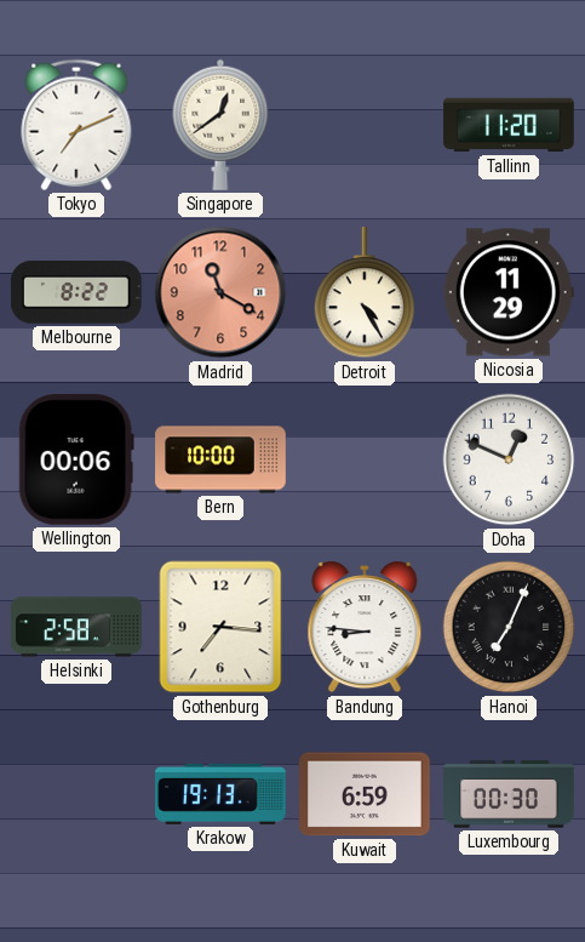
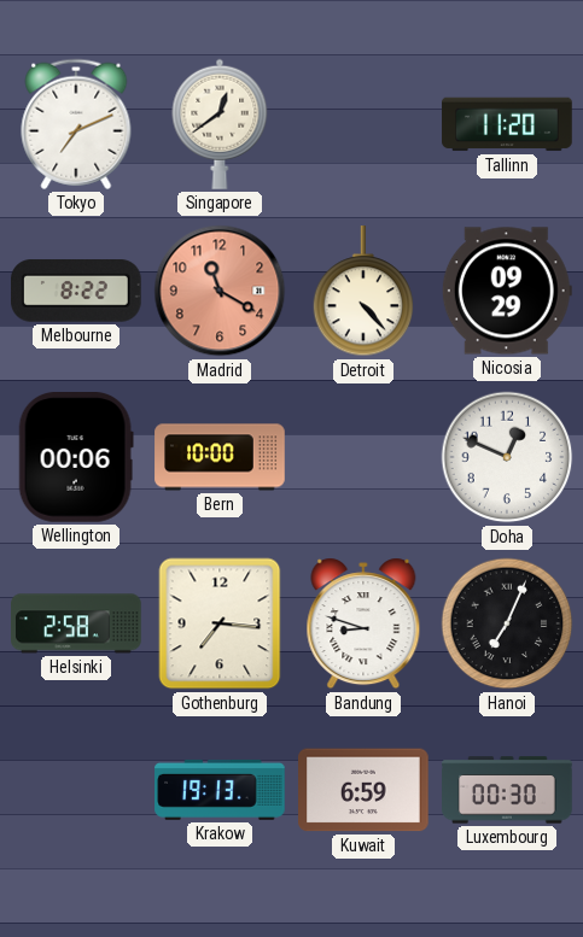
Detroit: 4:25 -> 4:23 (363, 292)
Nicosia: 11:29 -> 09:29 (507, 291)
Bandung: 8:46 -> 8:48 (363, 623)
